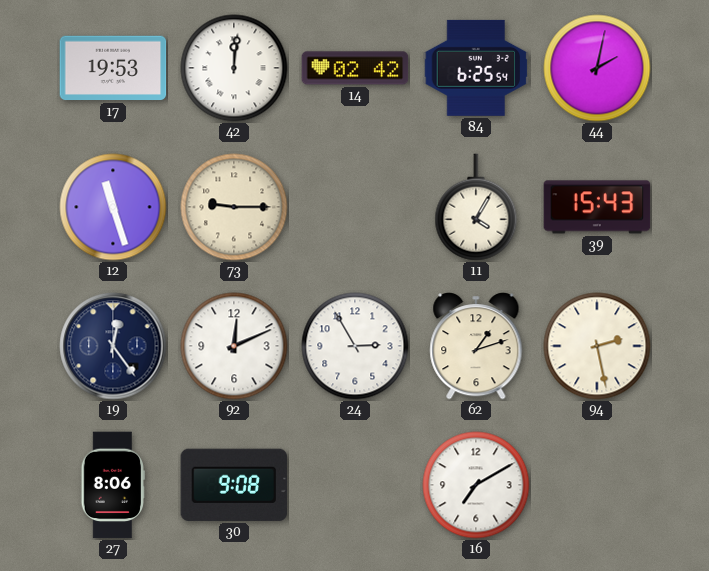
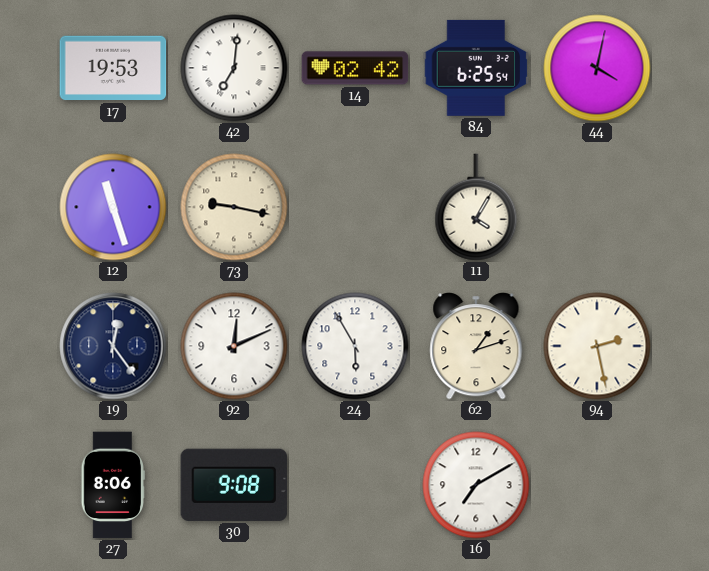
42: 12:01 -> 7:01 (234, 68)
44: 2:02 -> 4:02 (597, 68)
73: 9:15 -> 9:17 (234, 207)
39: 15:43 -> none (597, 207)
24: 2:55 -> 5:55 (355, 346)
